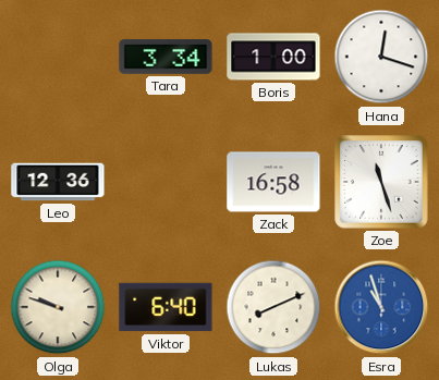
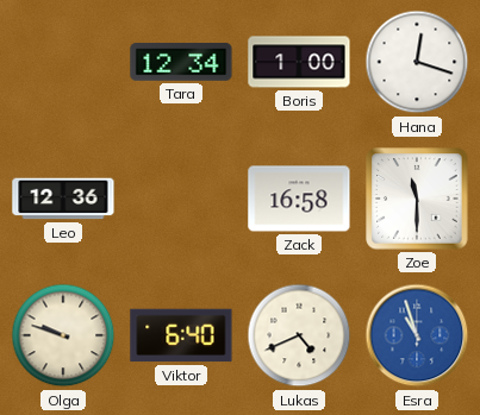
Tara: 3:34 -> 12:34 (181, 62)
Zoe: 11:27 -> 11:30 (417, 199)
Lukas: 8:11 -> 4:41 (299, 335)
